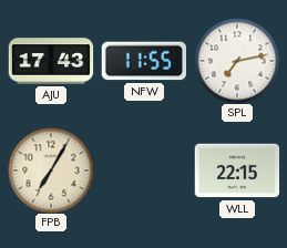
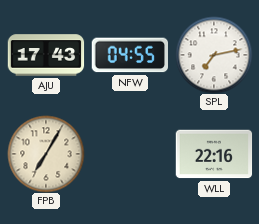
NFW: 11:55 -> 04:55 (129, 55)
WLL: 22:15 -> 22:16 (214, 154)
